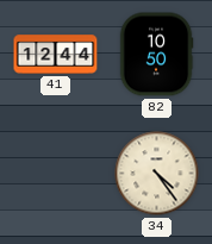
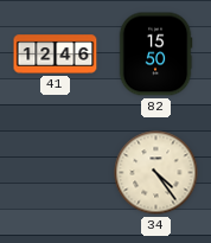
41: 12:44 -> 12:46 (56, 55)
82: 10:50 -> 15:50 (155, 55)
